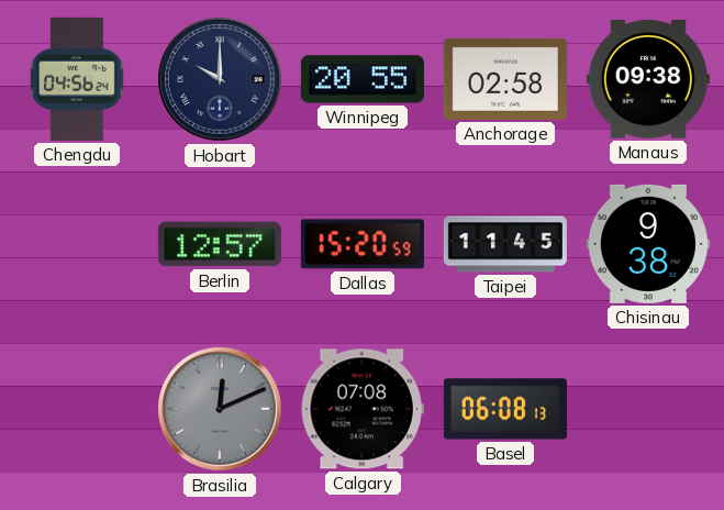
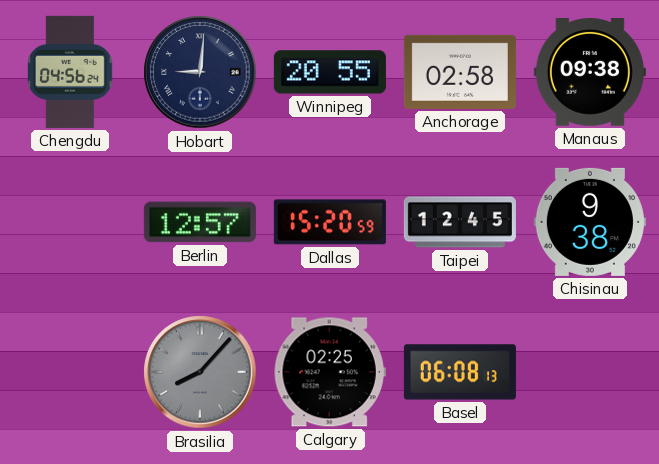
Hobart: 10:00 -> 9:01 (200, 72)
Taipei: 11:45 -> 12:45 (460, 222)
Brasilia: 12:11 -> 8:07 (200, 372)
Calgary: 07:08 -> 02:25 (330, 372)
